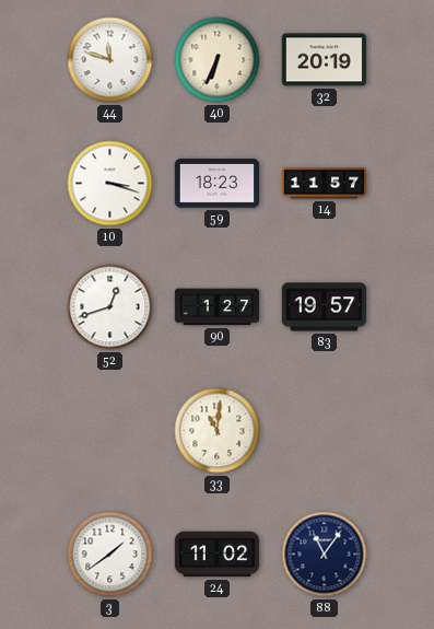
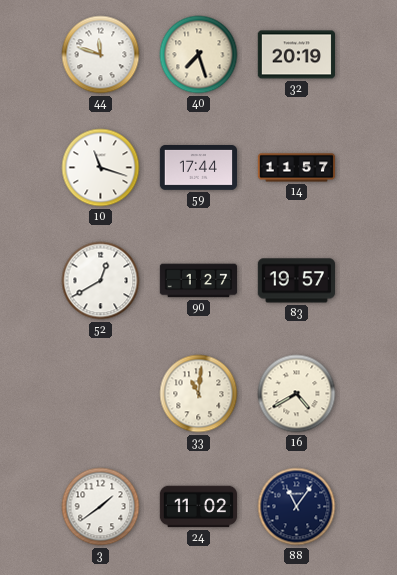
40: 6:34 -> 7:27 (199, 55)
10: 3:18 -> 11:18 (101, 168)
59: 18:23 -> 17:44 (198, 168)
52: 12:42 -> 12:40 (101, 281)
16: none -> 4:40 (297, 394)
